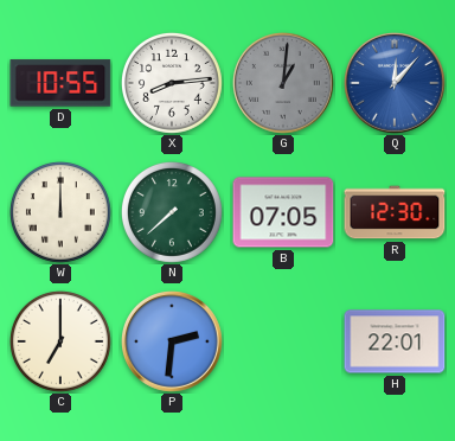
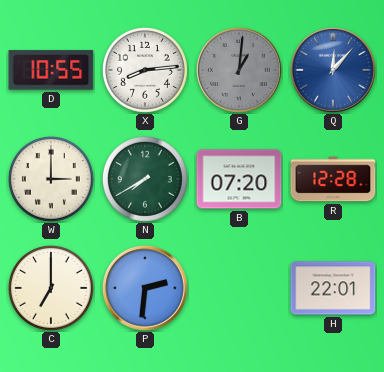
W: 12:00 -> 3:00 (51, 179)
N: 7:38 -> 7:40 (145, 179)
B: 07:05 -> 07:20 (239, 179)
R: 12:30 -> 12:28 (333, 179)
